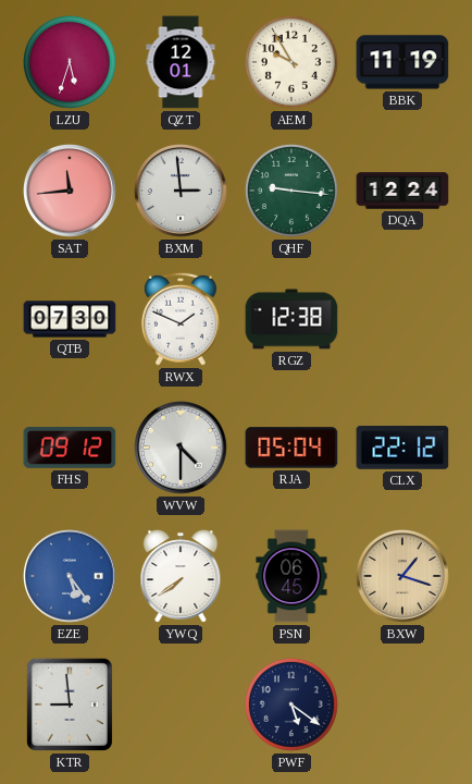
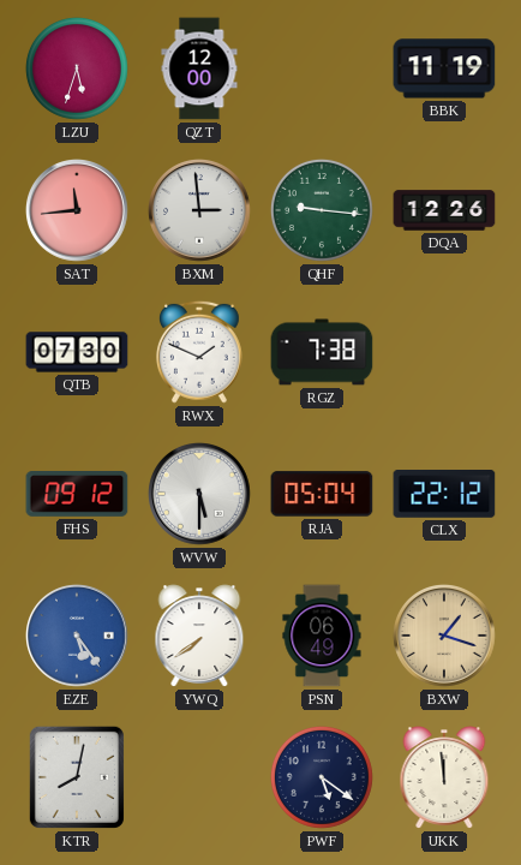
QZT: 12:01 -> 12:00 (199, 68)
AEM: 9:55 -> none (291, 62)
DQA: 12:24 -> 12:26 (444, 210)
RGZ: 12:38 -> 7:38 (322, 352)
WVW: 4:30 -> 5:30 (200, 495)
PSN: 06:45 -> 06:49 (322, 636)
KTR: 8:59 -> 8:02 (77, 777)
UKK: none -> 11:59 (444, 777)
